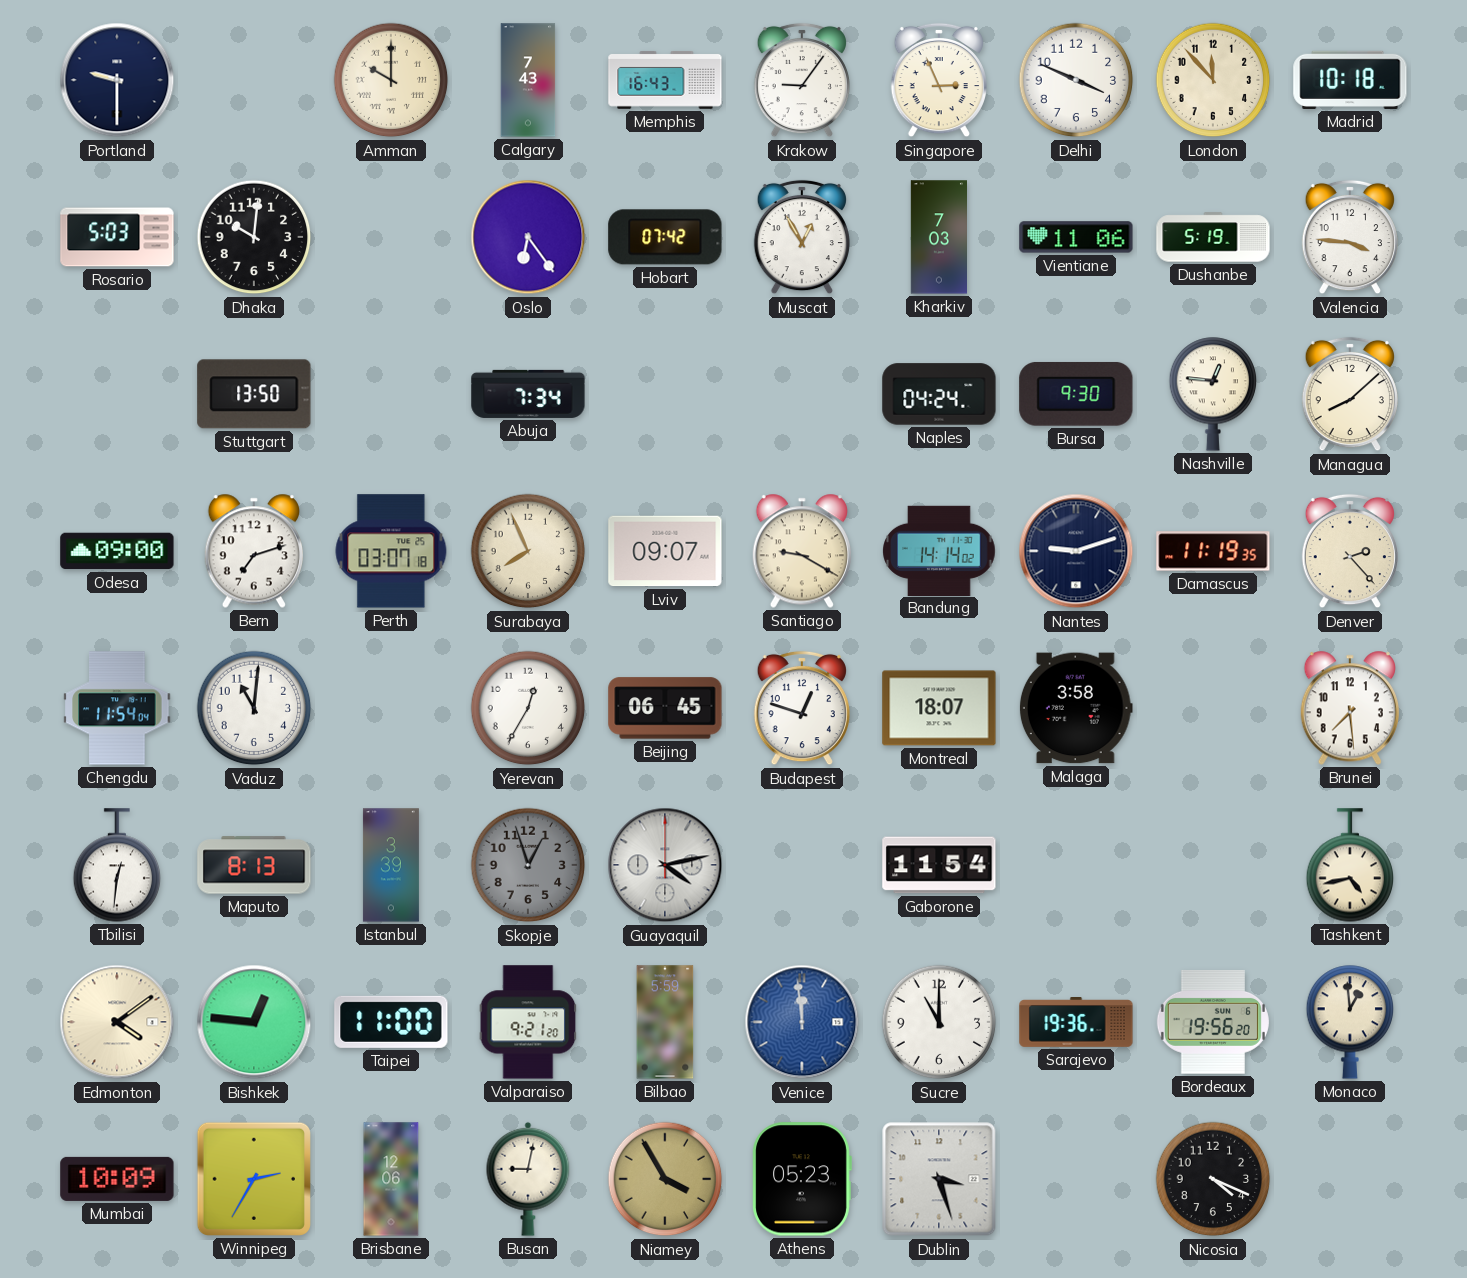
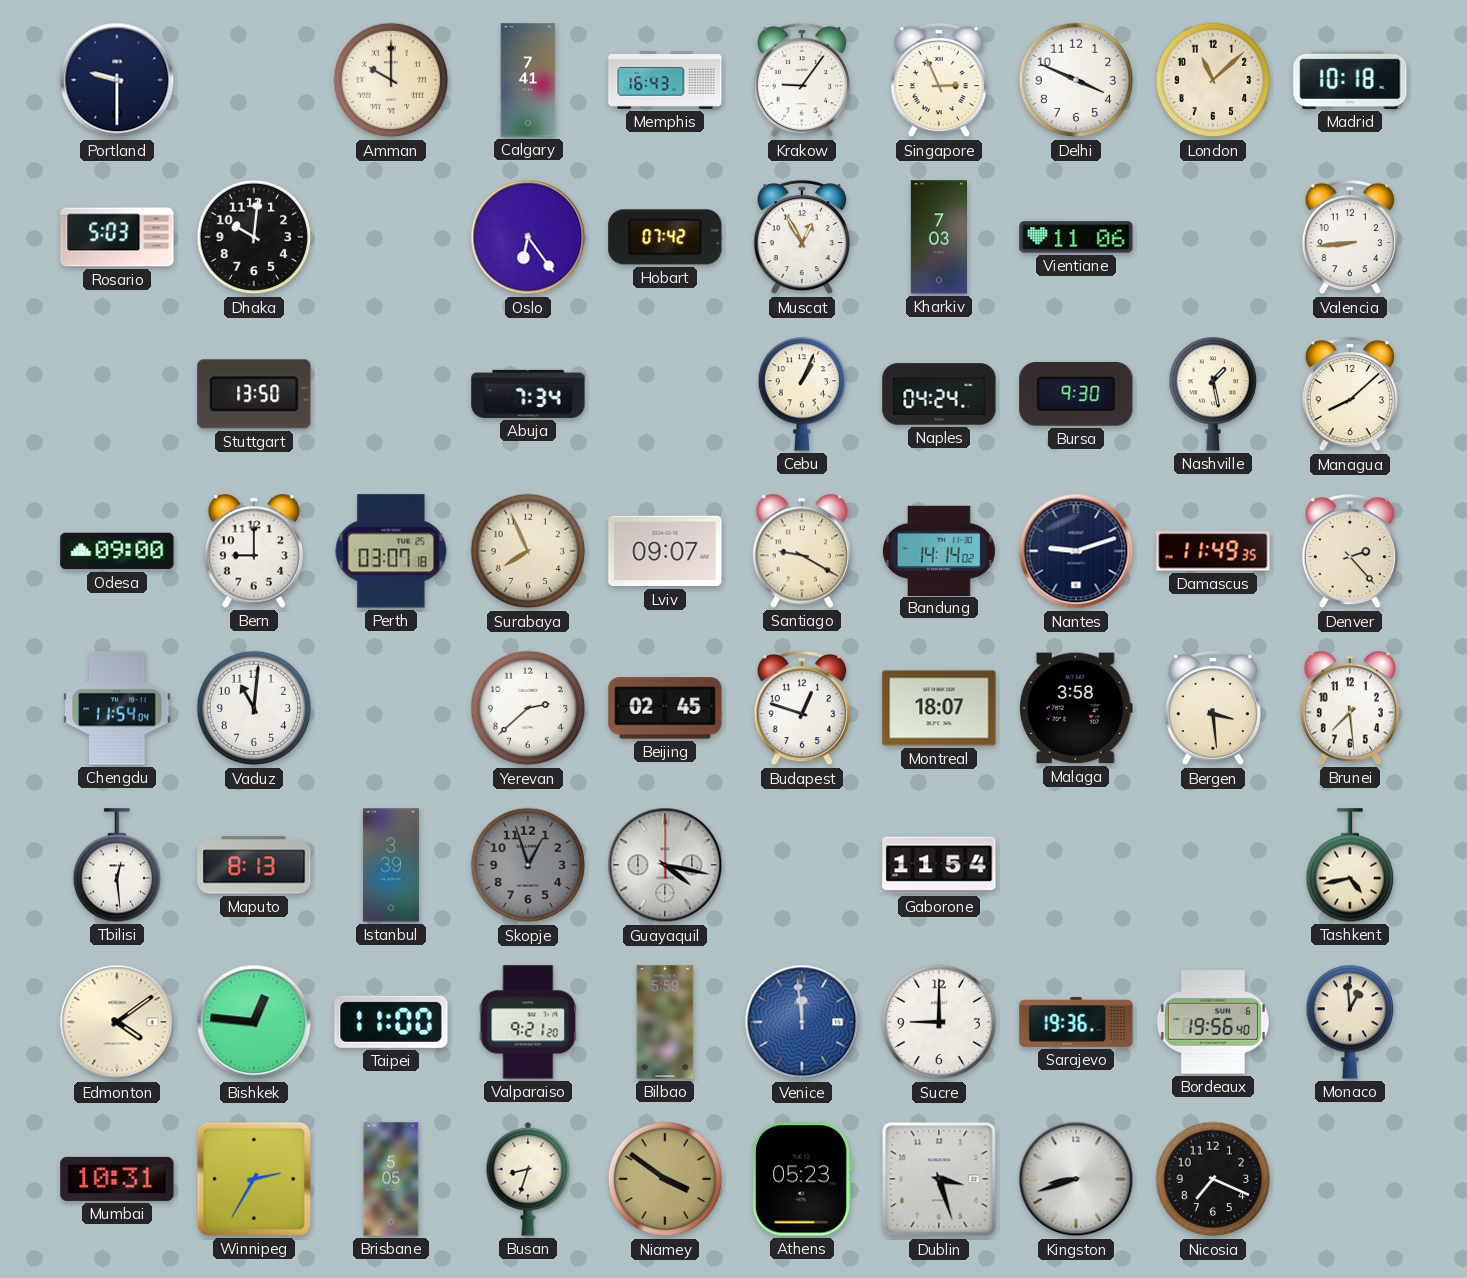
Calgary: 7:43 -> 7:41 (528, 80)
London: 11:53 -> 11:08 (1213, 80)
Dushanbe: 5:19 -> none (1213, 237)
Valencia: 3:46 -> 8:44 (1350, 237)
Cebu: none -> 1:04 (802, 394)
Nashville: 12:46 -> 1:28 (1213, 394)
Bern: 7:12 -> 9:00 (253, 551)
Damascus: 11:19 -> 11:49 (1213, 551)
Yerevan: 12:35 -> 2:38 (528, 708)
Beijing: 06:45 -> 02:45 (665, 708)
Bergen: none -> 3:29 (1213, 708)
Tbilisi: 12:31 -> 12:29 (117, 865)
Guayaquil: 4:13 -> 4:17 (665, 865)
Sucre: 11:00 -> 9:00 (939, 1022)
Bordeaux: 19:56:20 -> 19:56:40 (1213, 1022)
Mumbai: 10:09 -> 10:31 (117, 1179)
Brisbane: 12:06 -> 5:05 (391, 1179)
Busan: 9:02 -> 8:33 (528, 1179)
Niamey: 3:55 -> 3:51 (665, 1179)
Kingston: none -> 8:42 (1076, 1179)
Nicosia: 4:19 -> 7:19 (1213, 1179)
